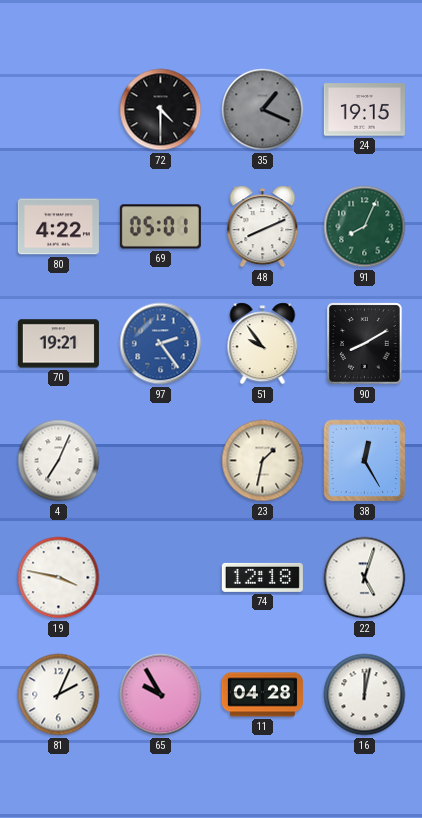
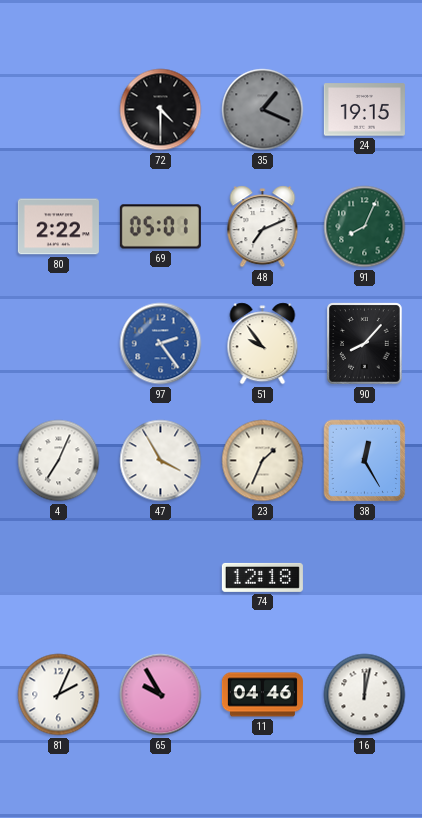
80: 4:22 -> 2:22 (58, 227)
48: 8:11 -> 7:11 (263, 227)
70: 19:21 -> none (58, 344)
90: 8:10 -> 8:07 (365, 344)
47: none -> 3:55 (161, 461)
23: 1:32 -> 1:34 (263, 461)
19: 3:47 -> none (59, 578)
22: 5:03 -> none (365, 578)
11: 04:28 -> 04:46 (262, 695)
